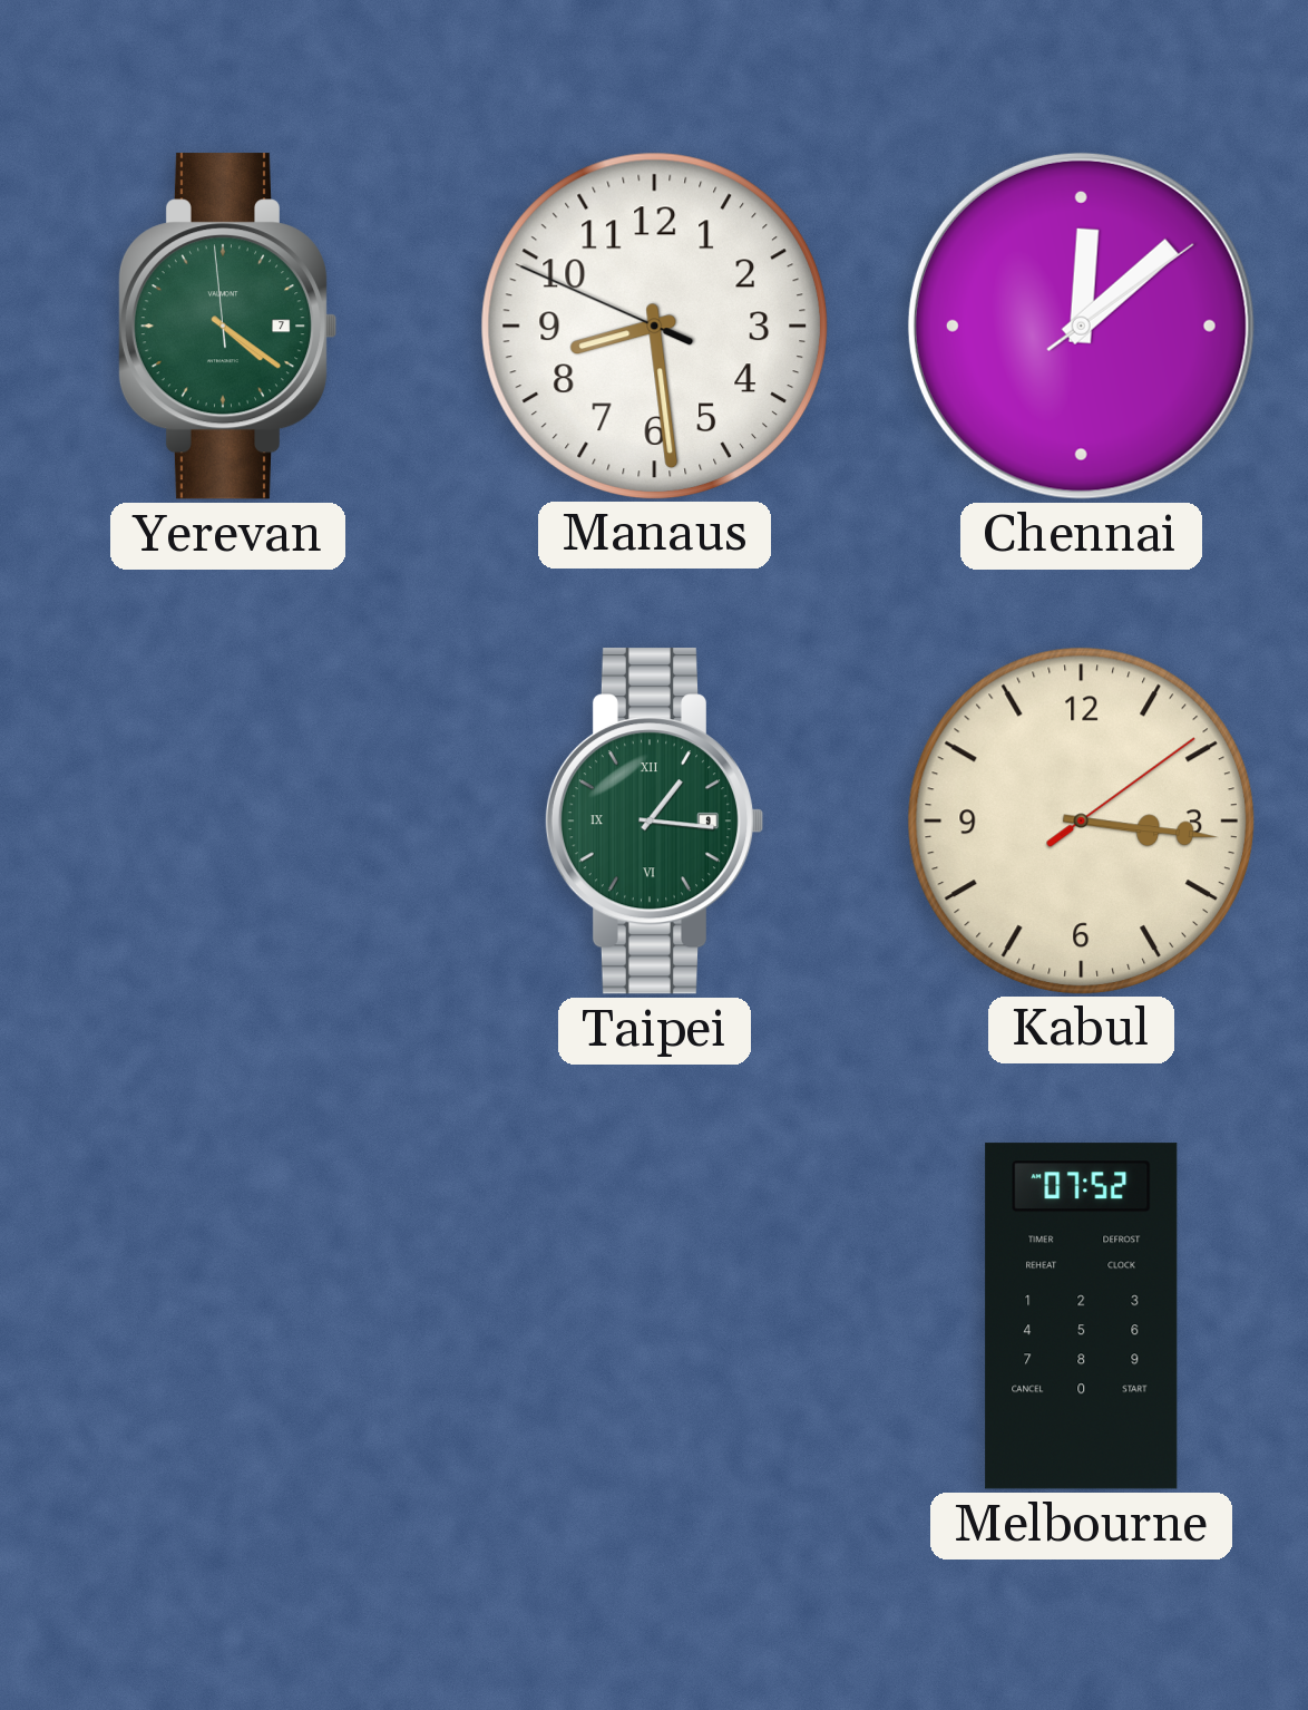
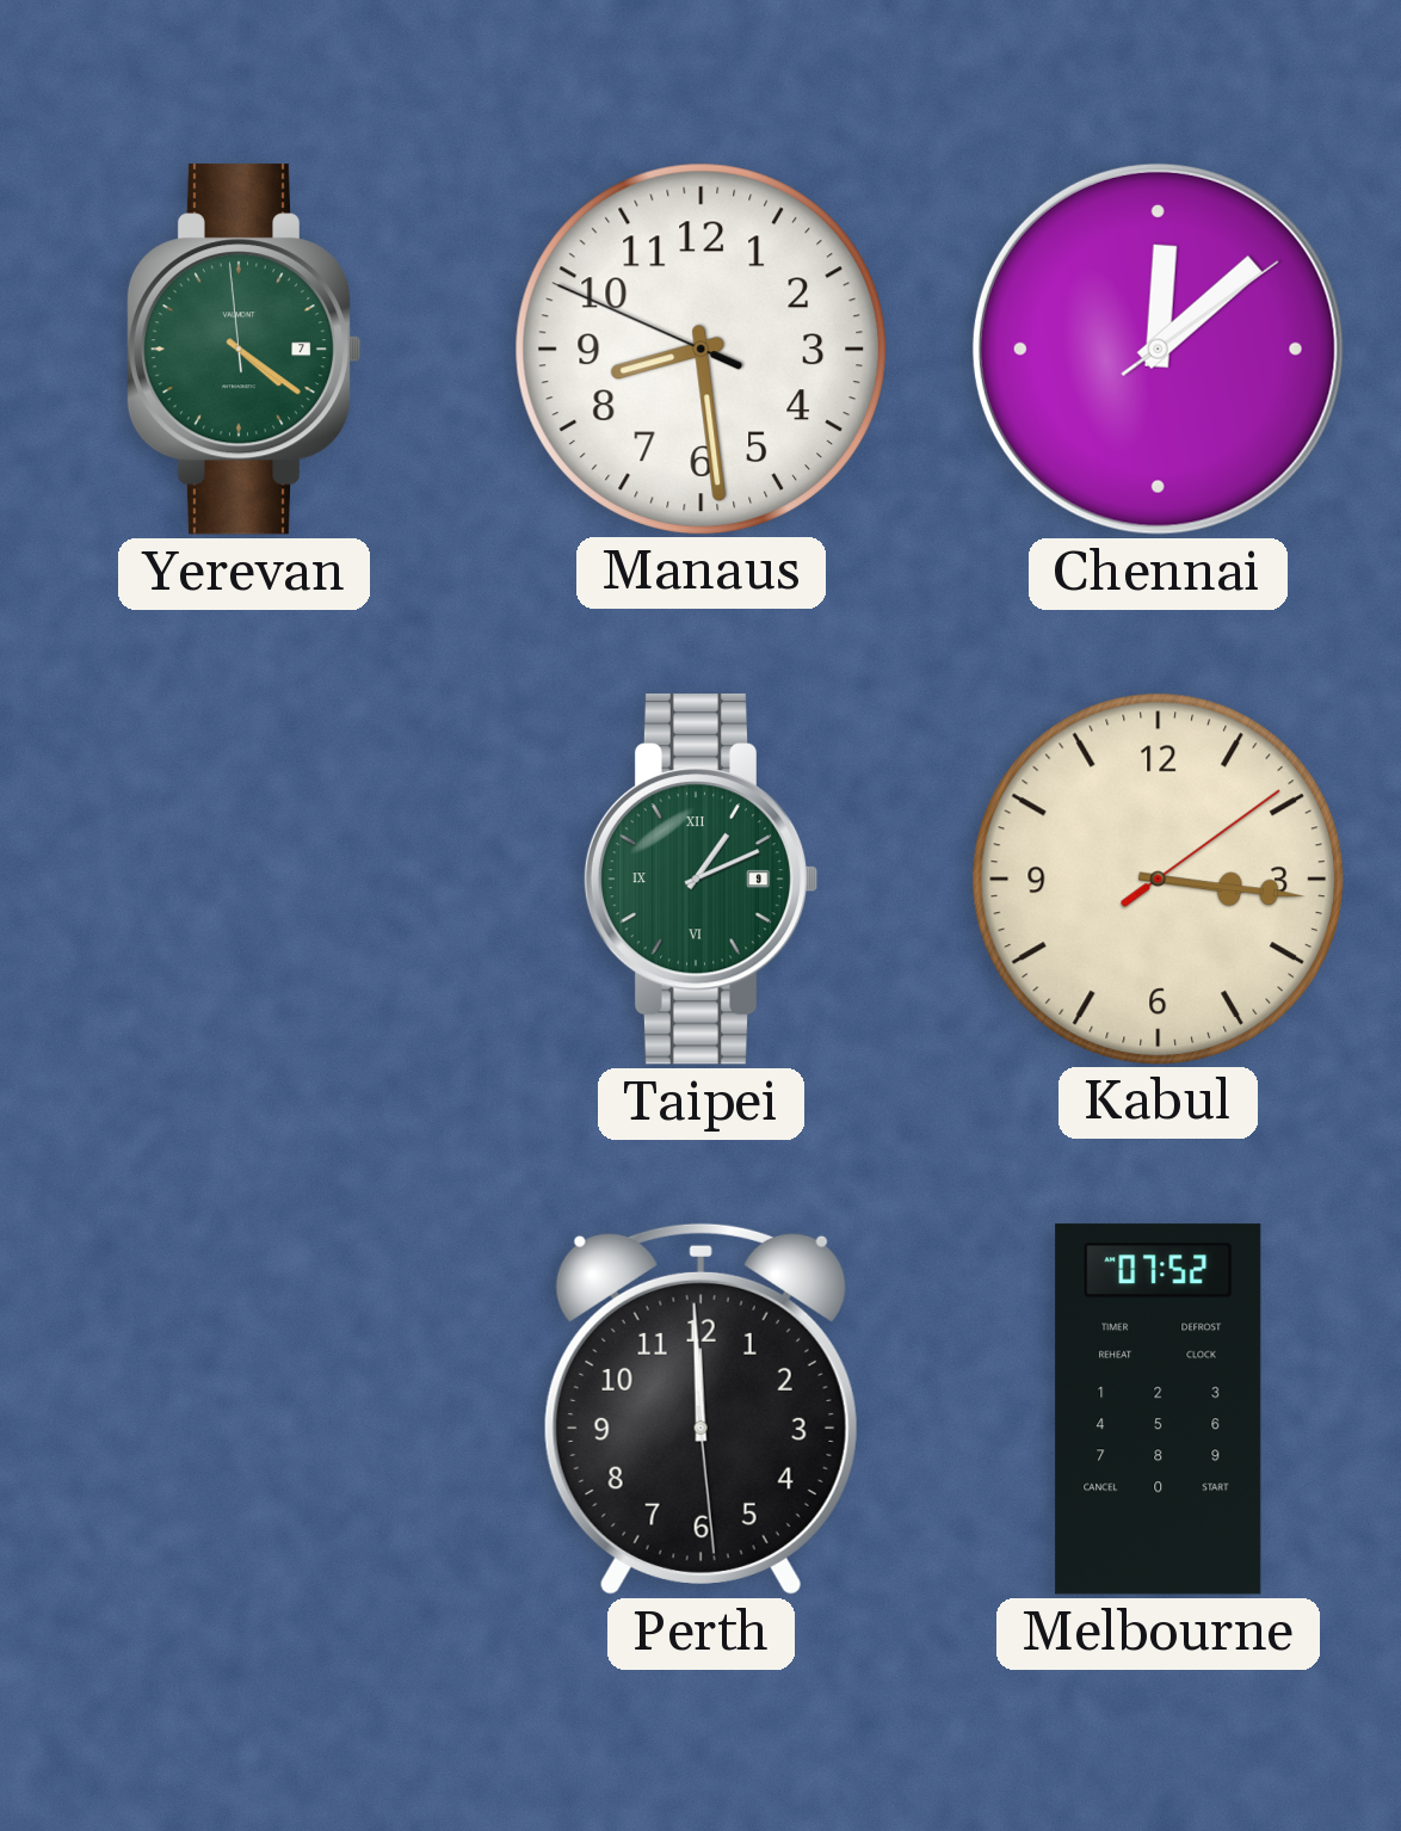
Taipei: 1:16 -> 1:11 (700, 880)
Perth: none -> 11:59 (700, 1408)
